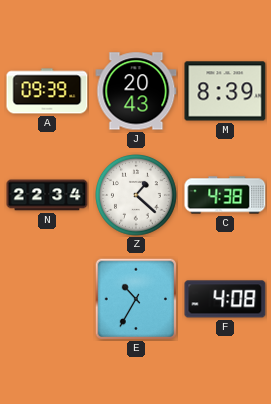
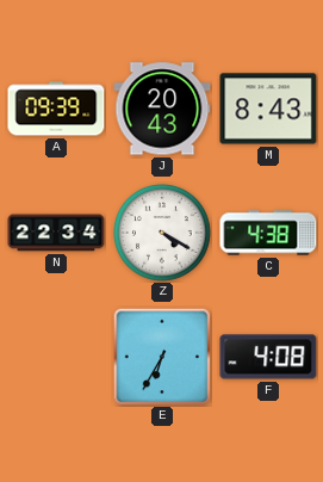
M: 8:39 -> 8:43 (268, 109)
Z: 1:22 -> 4:20 (163, 234)
E: 10:35 -> 6:35 (161, 356)
